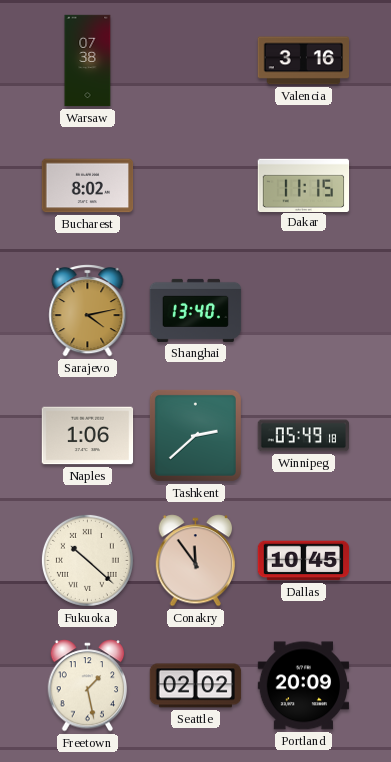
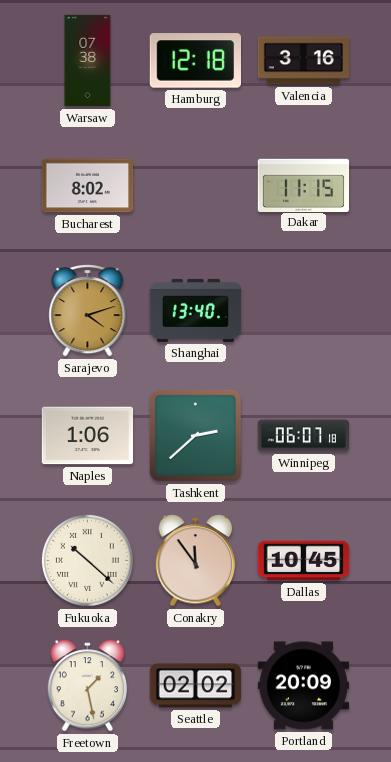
Hamburg: none -> 12:18 (195, 61)
Sarajevo: 4:13 -> 4:12 (88, 311)
Winnipeg: 05:49 -> 06:07 (304, 436)
